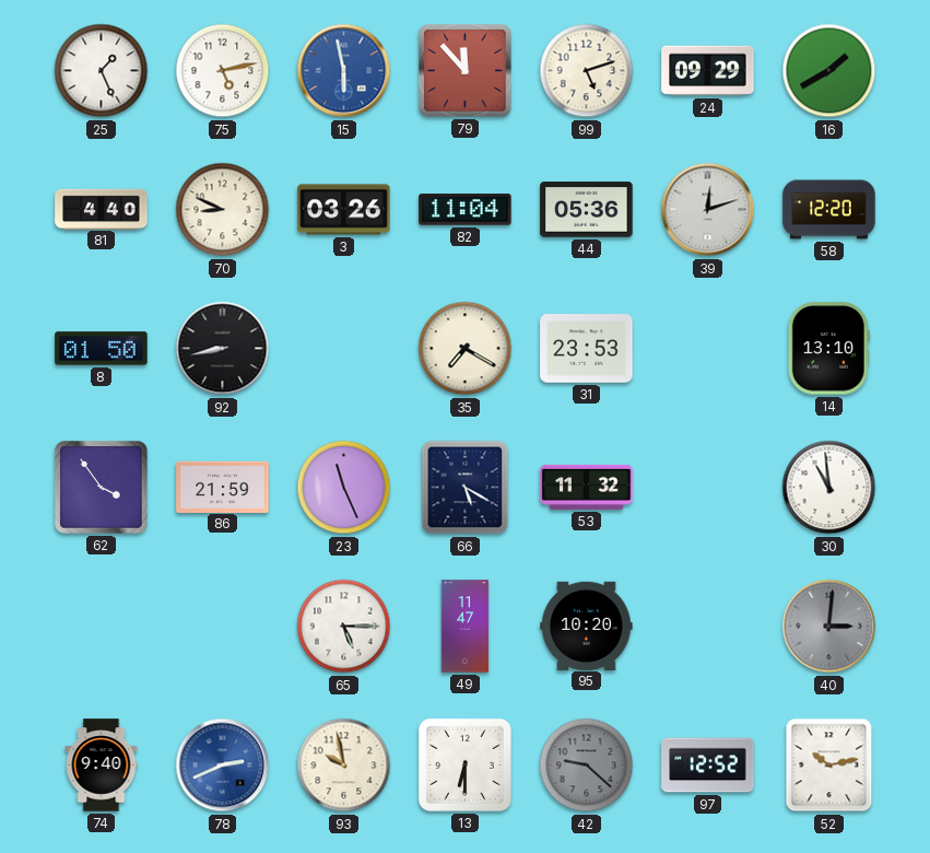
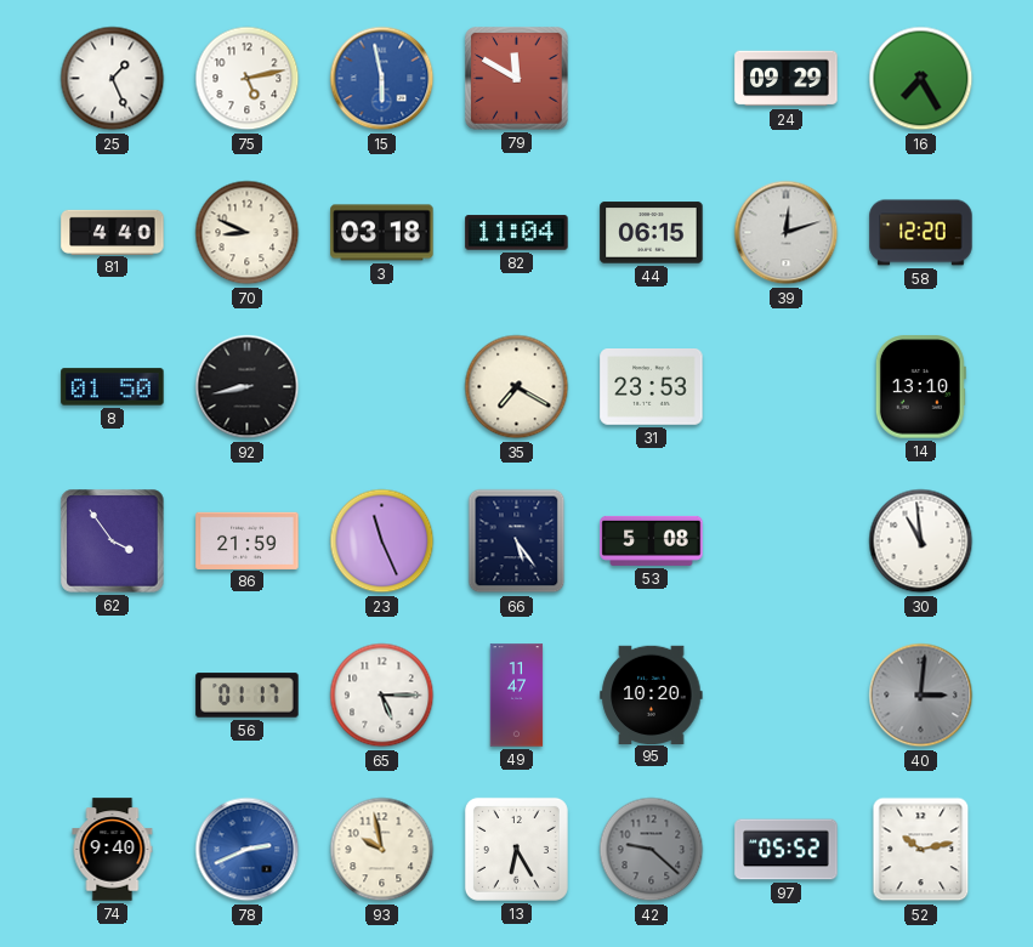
79: 11:53 -> 11:50 (517, 79)
99: 5:12 -> none (587, 71)
16: 1:40 -> 7:25 (921, 79)
3: 03:26 -> 03:18 (382, 233)
44: 05:36 -> 06:15 (652, 233)
66: 5:20 -> 5:24 (517, 541)
53: 11:32 -> 5:08 (652, 540)
56: none -> 01:17 (248, 696)
13: 6:30 -> 6:25 (516, 849)
97: 12:52 -> 05:52 (787, 850)
